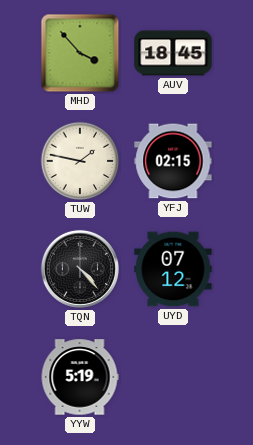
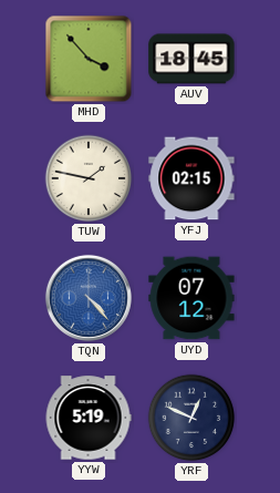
TQN dial: black -> blue (89, 298)
YRF: none -> 12:49 (191, 418)
